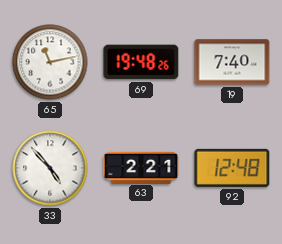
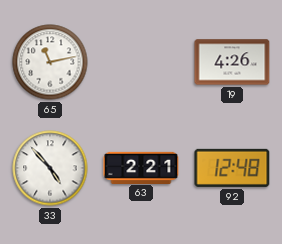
69: 19:48 -> none (141, 62)
19: 7:40 -> 4:26 (232, 62)
